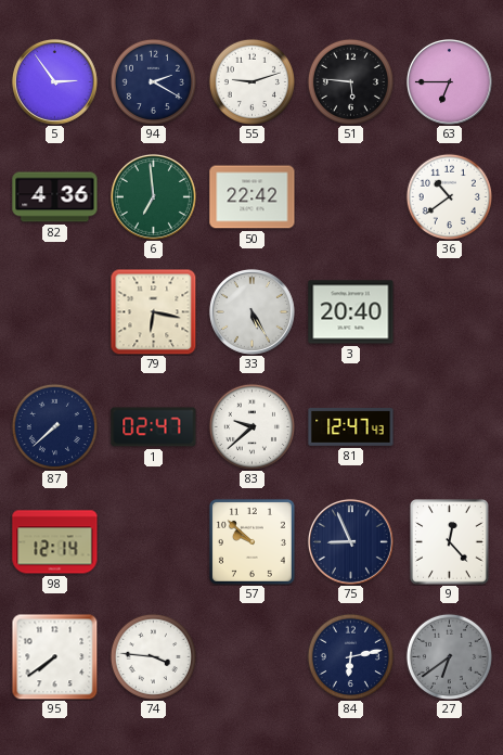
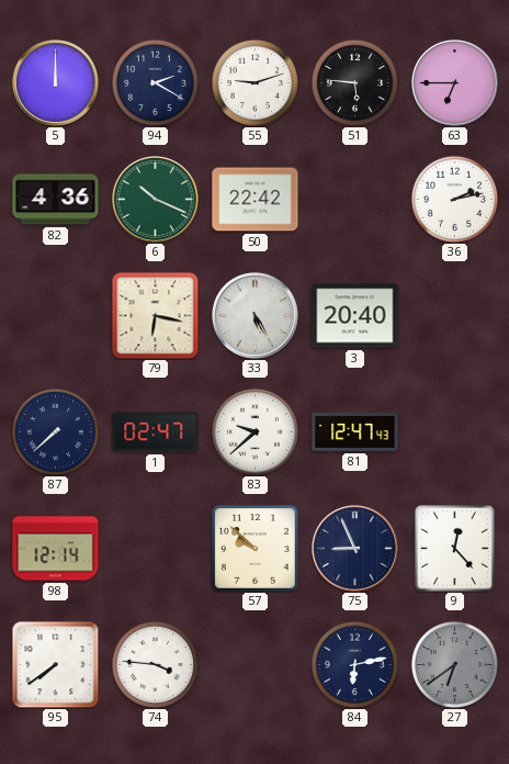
5: 2:54 -> 12:00 (55, 82)
6: 6:59 -> 10:19 (155, 199)
36: 10:39 -> 2:13 (454, 199)
